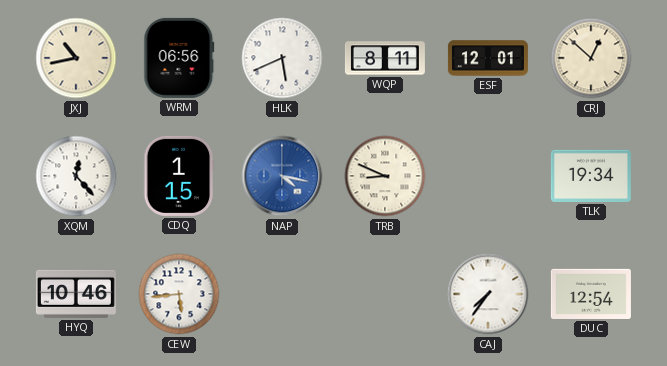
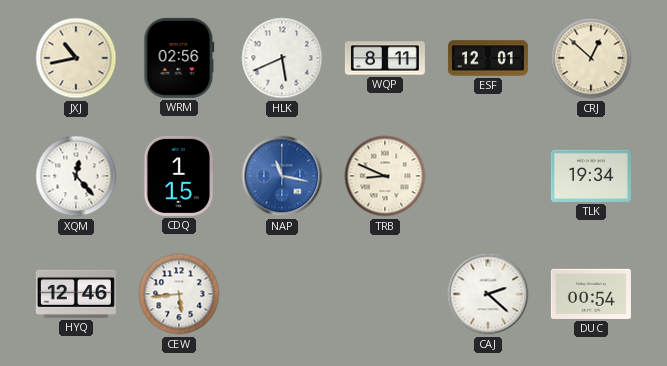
WRM: 06:56 -> 02:56 (179, 58)
NAP: 4:17 -> 11:17 (282, 176)
HYQ: 10:46 -> 12:46 (76, 294)
CAJ: 7:36 -> 2:22 (488, 294)
DUC: 12:54 -> 00:54 (591, 294)
